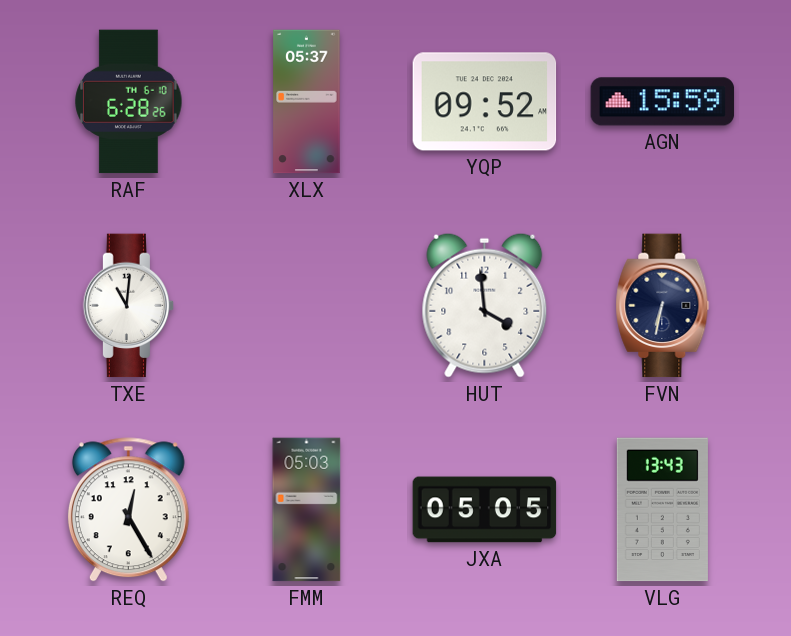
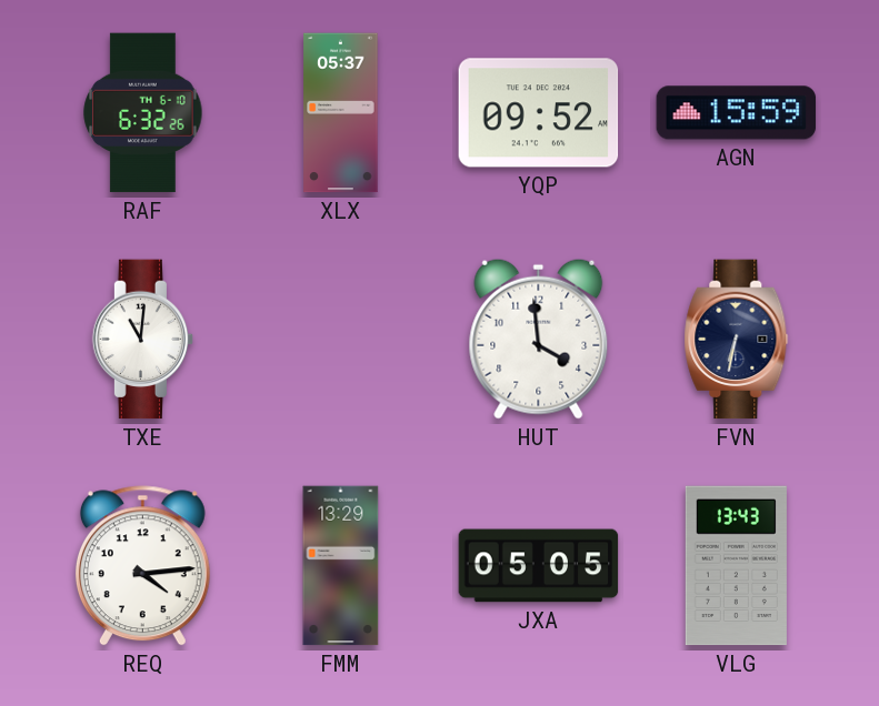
RAF: 6:28 -> 6:32 (143, 113)
REQ: 12:25 -> 4:14 (142, 566)
FMM: 05:03 -> 13:29 (341, 566)
